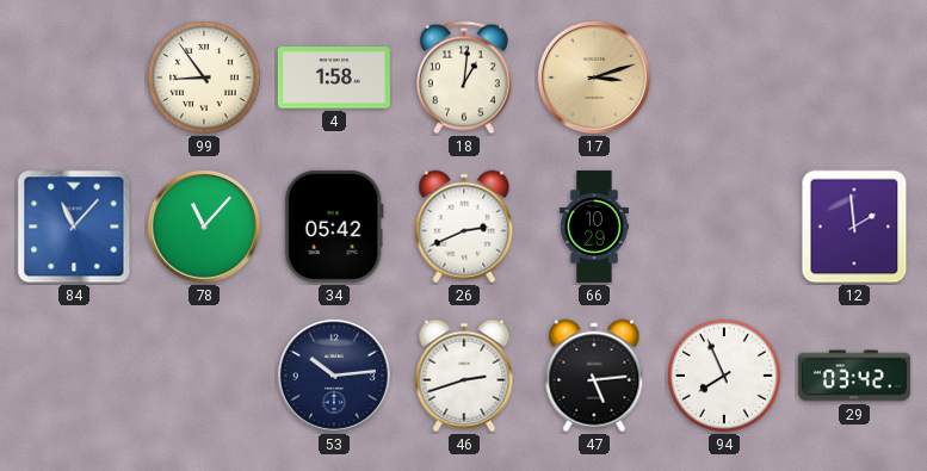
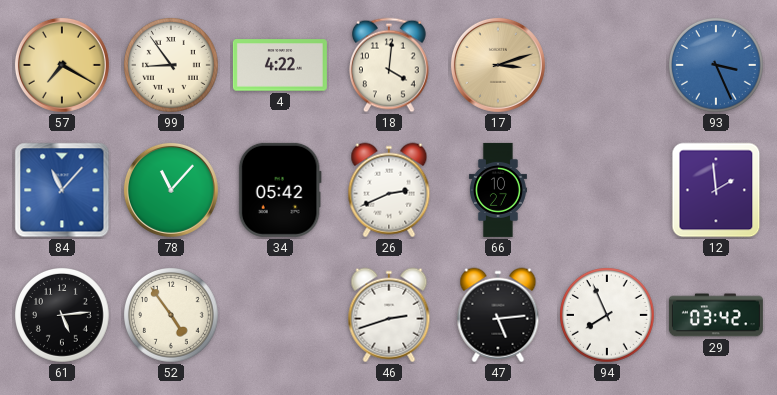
57: none -> 7:20 (62, 65)
4: 1:58 -> 4:22 (280, 65)
18: 1:01 -> 4:01 (390, 65)
93: none -> 3:26 (717, 66)
66: 10:29 -> 10:27 (498, 190)
61: none -> 5:14 (63, 316)
52: none -> 4:54 (172, 316)
53: 10:14 -> none (334, 376)
